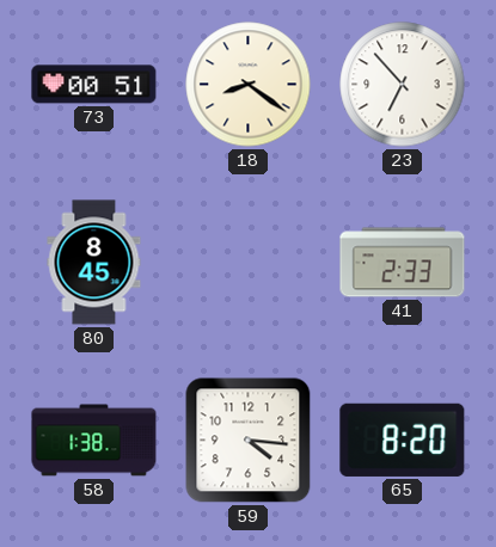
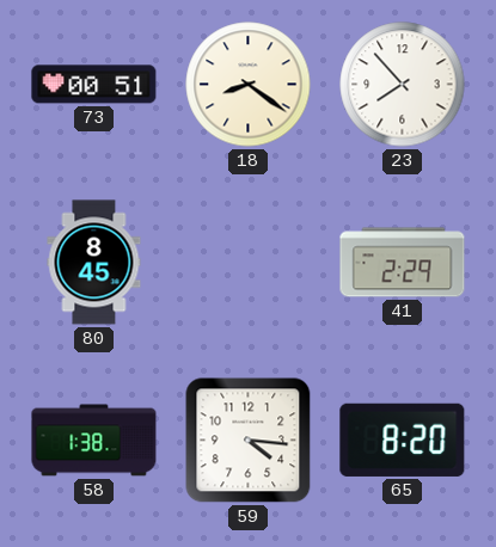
23: 6:53 -> 7:53 (403, 85)
41: 2:33 -> 2:29 (403, 263)
